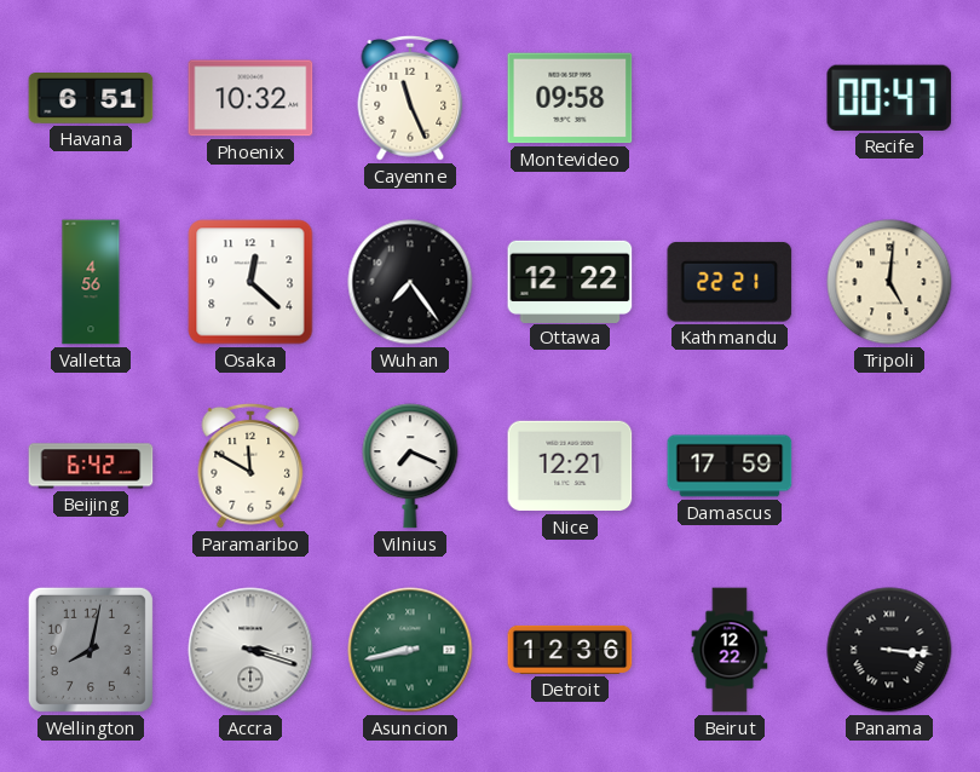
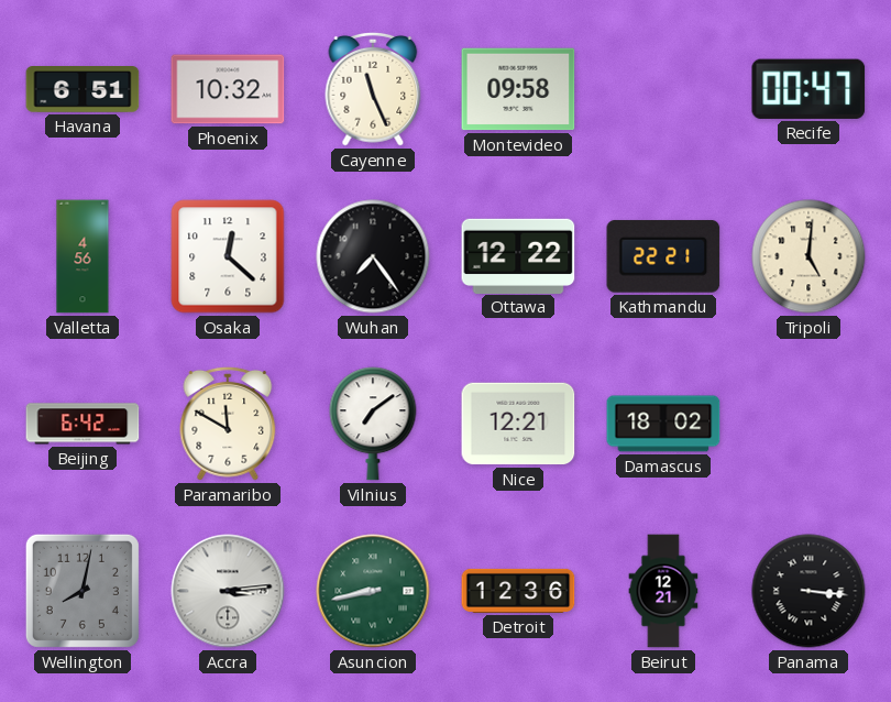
Vilnius: 7:19 -> 7:09 (373, 424)
Damascus: 17:59 -> 18:02 (663, 424)
Accra: 3:18 -> 3:14 (228, 591)
Beirut: 12:22 -> 12:21 (663, 591)
